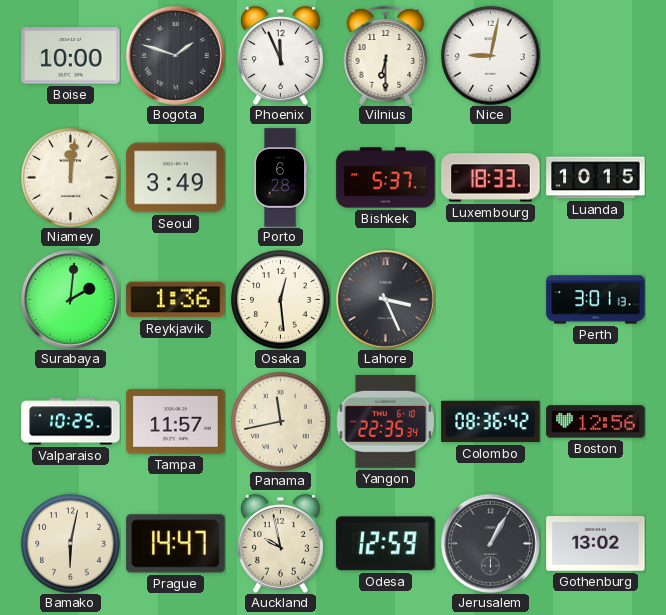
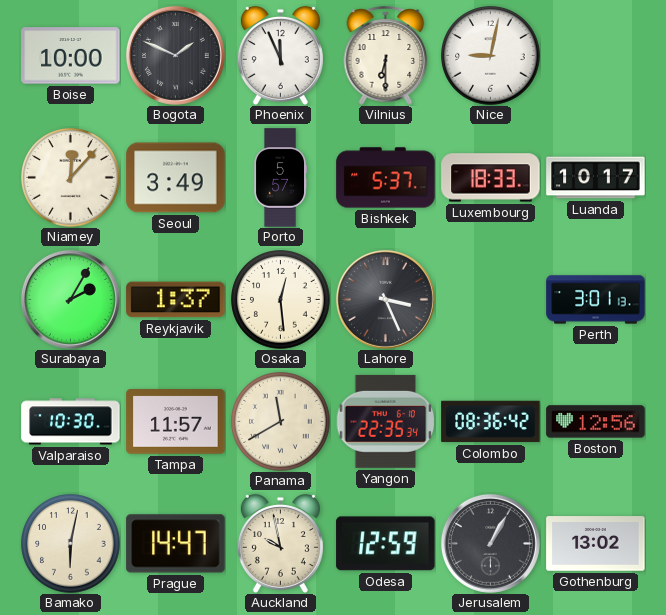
Bogota: 1:48 -> 1:49 (175, 55)
Niamey: 12:01 -> 12:07 (71, 178)
Porto: 6:28 -> 5:57 (280, 178)
Luanda: 10:15 -> 10:17 (596, 178)
Surabaya: 2:01 -> 2:05 (70, 299)
Reykjavik: 1:36 -> 1:37 (176, 300)
Valparaiso: 10:25 -> 10:30 (71, 422)
Panama: 11:43 -> 11:40 (281, 422)
